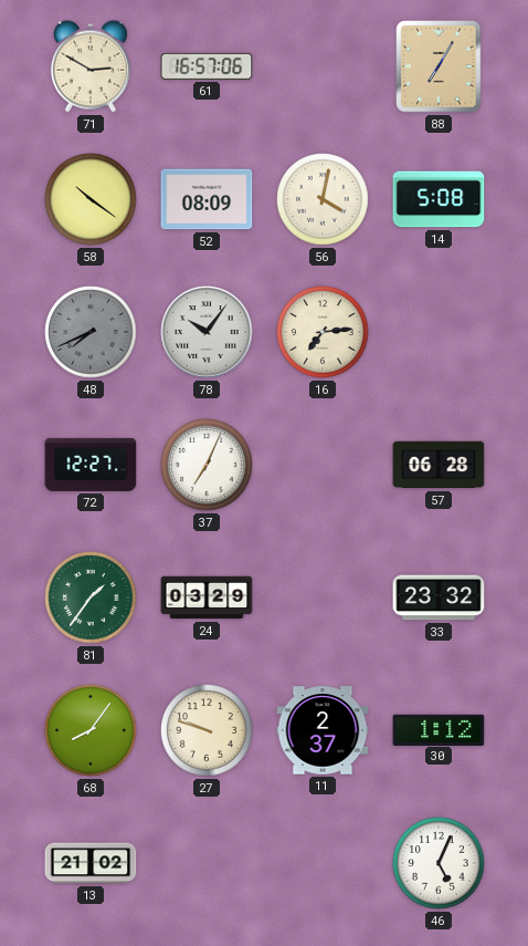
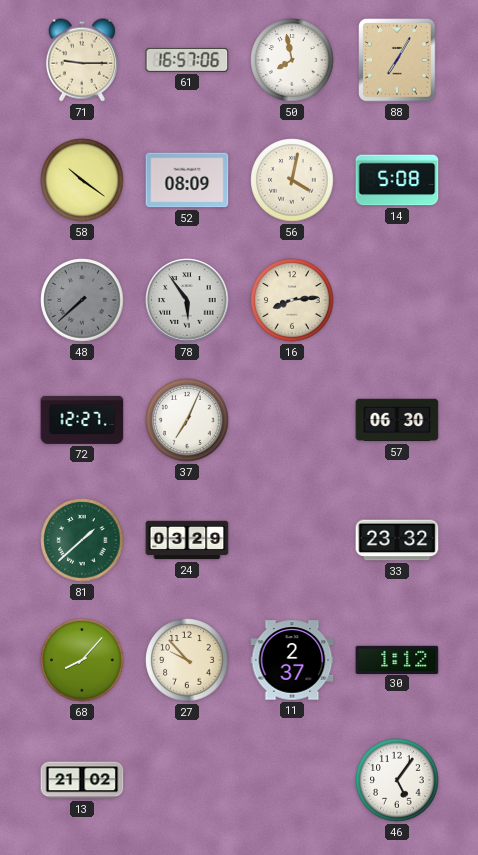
71: 2:50 -> 9:15 (82, 60)
50: none -> 7:58 (292, 60)
48: 7:41 -> 7:38 (82, 300)
78: 10:06 -> 5:54 (187, 300)
16: 7:14 -> 8:14 (292, 300)
57: 06:28 -> 06:30 (397, 420)
81: 1:36 -> 1:38 (82, 540)
68: 8:06 -> 8:07 (82, 660)
27: 9:48 -> 9:53 (187, 660)
46: 5:04 -> 5:06 (397, 780)
